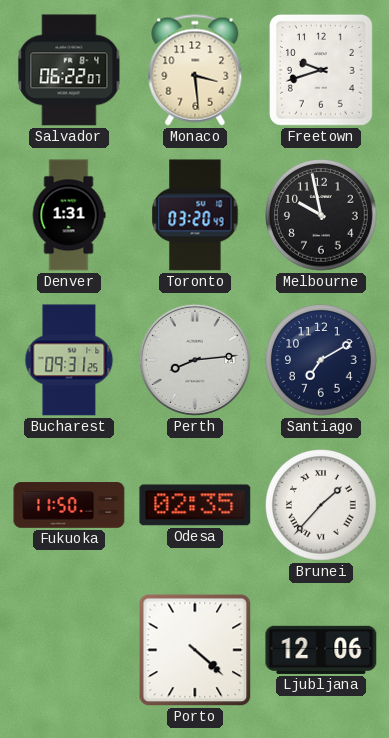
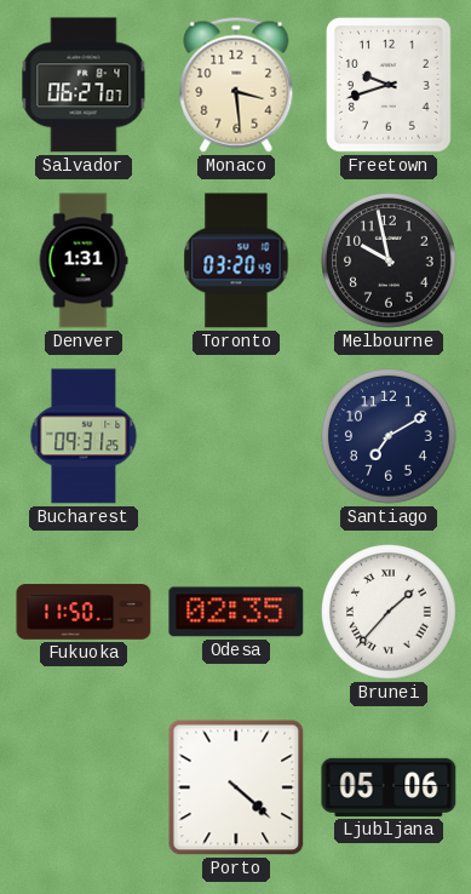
Salvador: 06:22 -> 06:27 (84, 85)
Perth: 8:14 -> none (195, 360)
Ljubljana: 12:06 -> 05:06 (389, 787)
